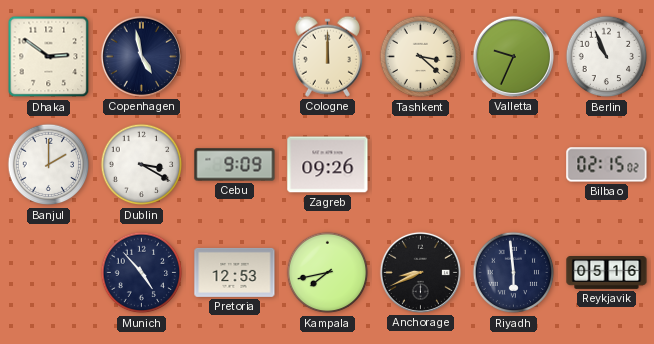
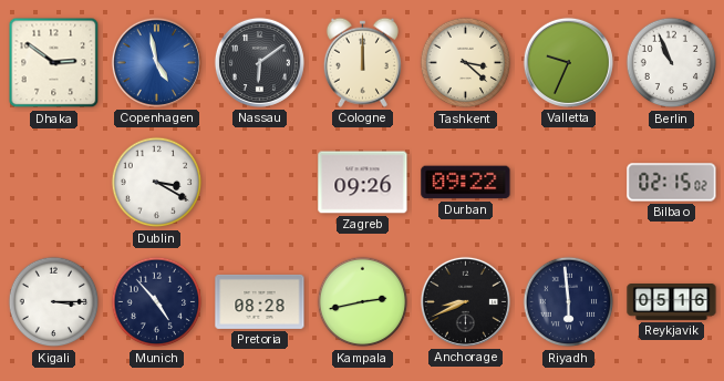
Copenhagen dial: navy -> blue (156, 62)
Nassau: none -> 6:09 (259, 62)
Banjul: 2:00 -> none (49, 165)
Cebu: 9:09 -> none (235, 165)
Durban: none -> 09:22 (466, 183)
Kigali: none -> 3:15 (54, 302)
Pretoria: 12:53 -> 08:28 (260, 301)
Kampala: 7:43 -> 2:43 (363, 302)
